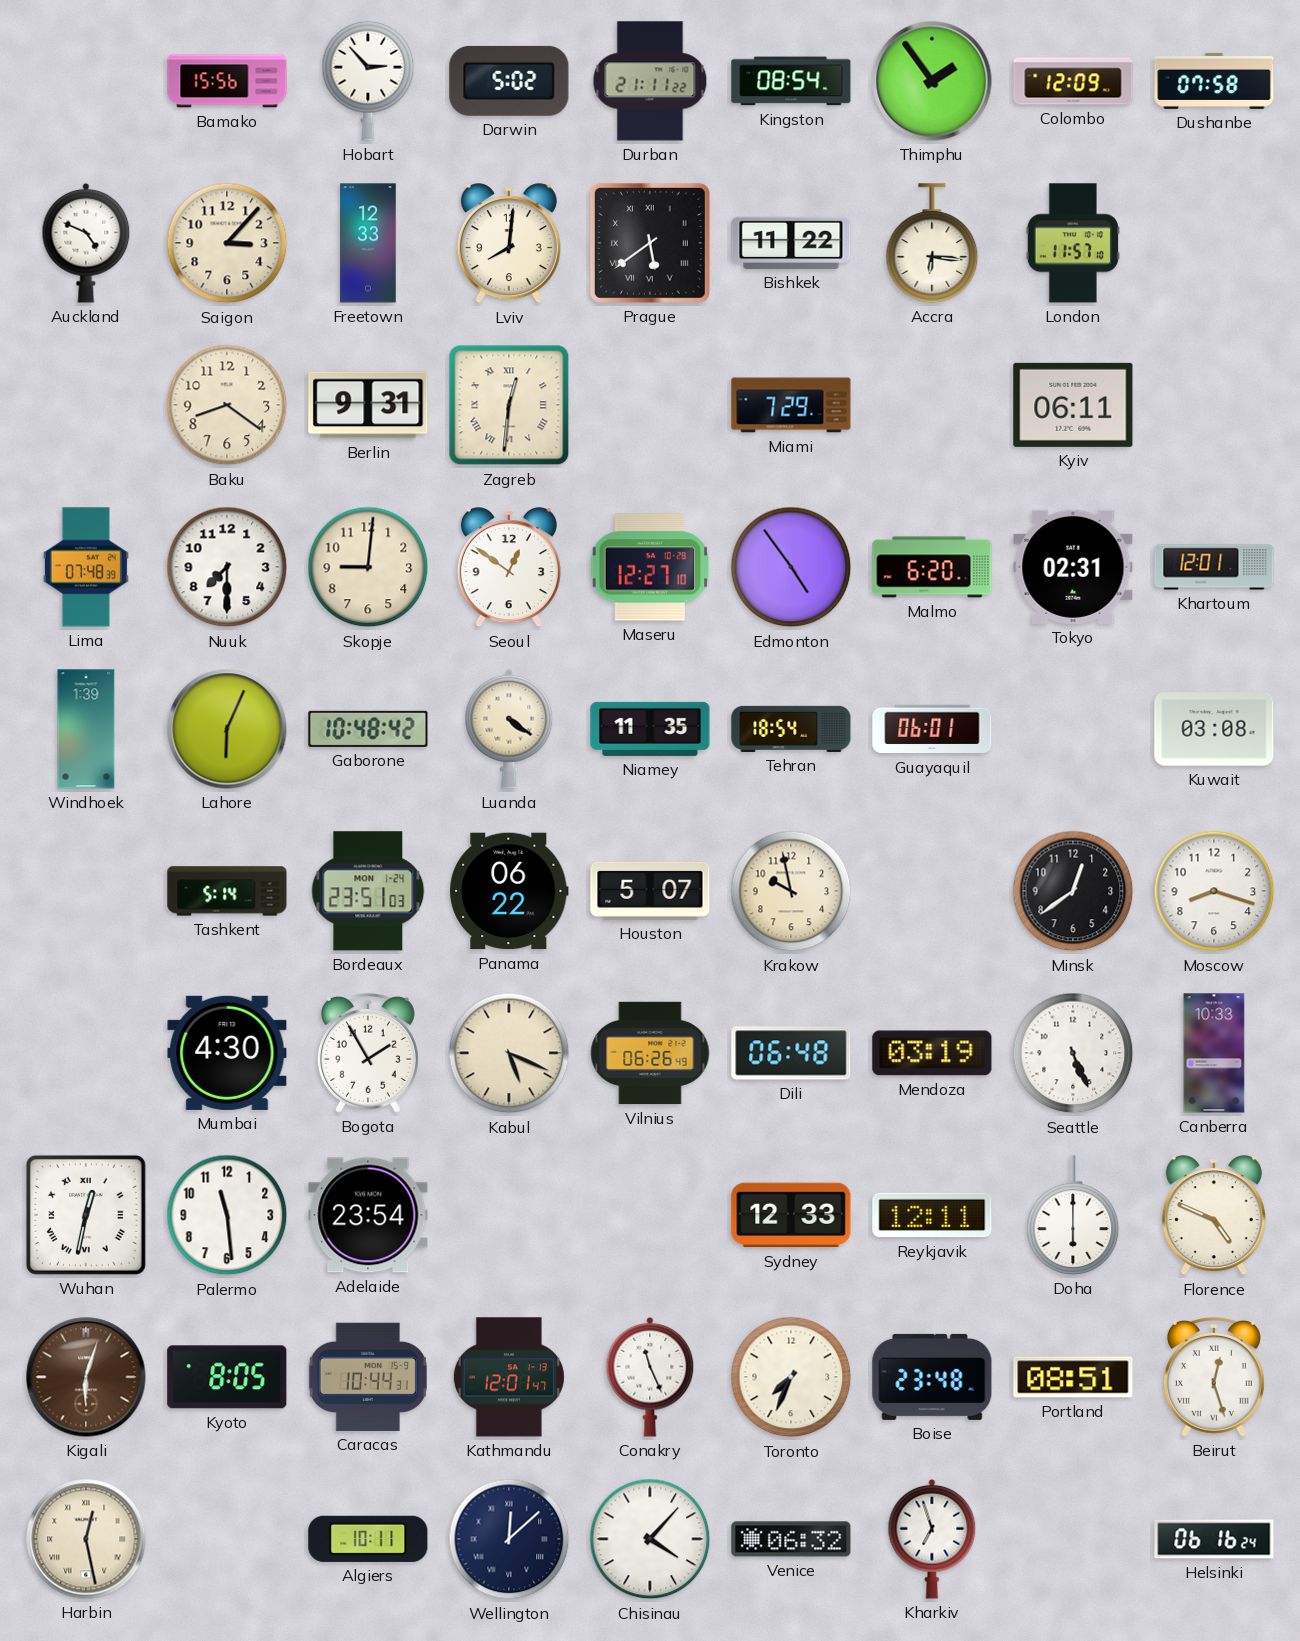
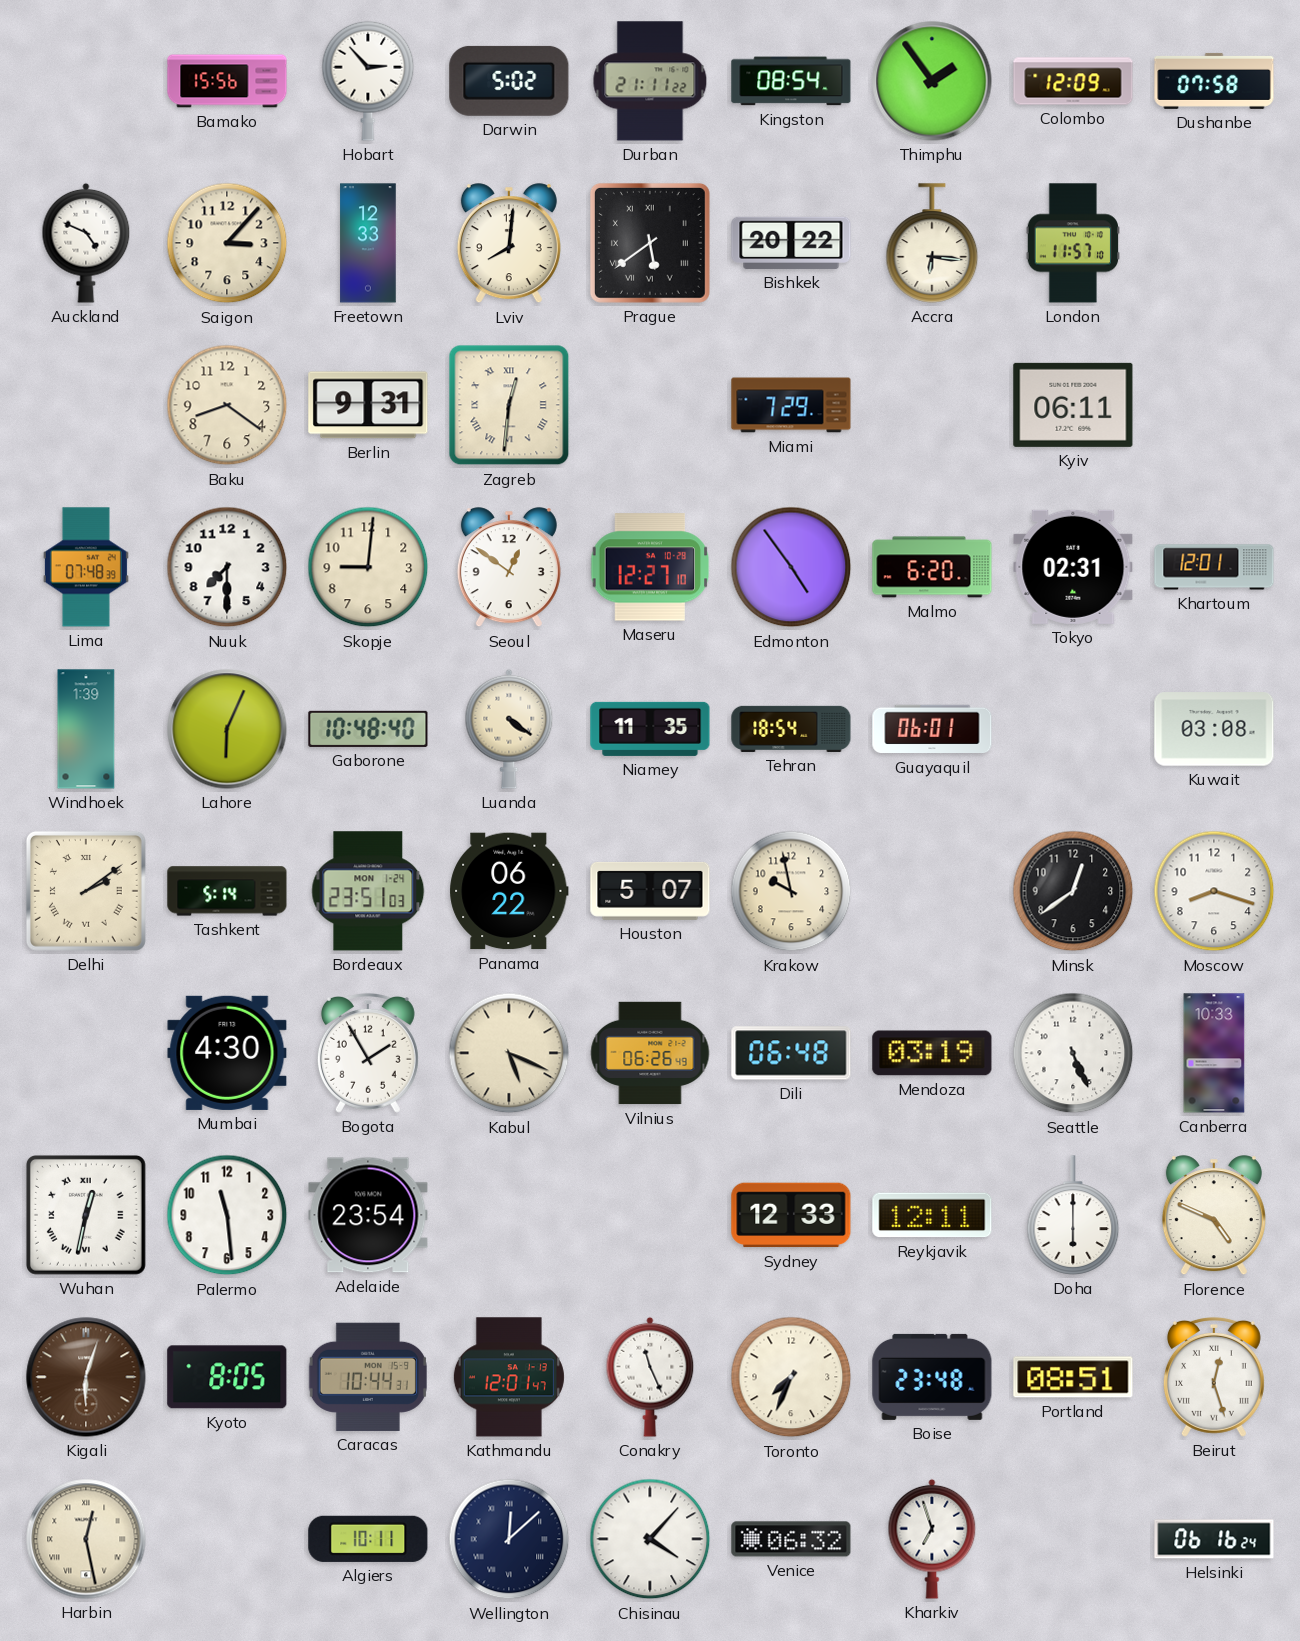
Bishkek: 11:22 -> 20:22 (791, 243)
Gaborone: 10:48:42 -> 10:48:40 (368, 729)
Delhi: none -> 2:09 (86, 891)
